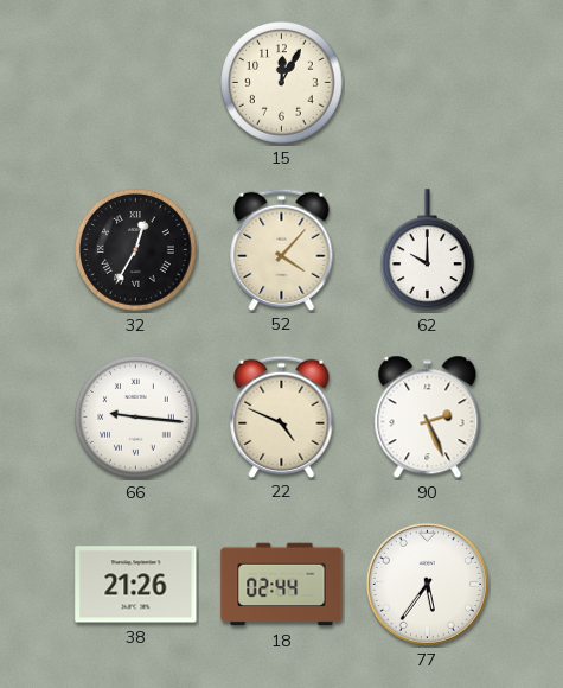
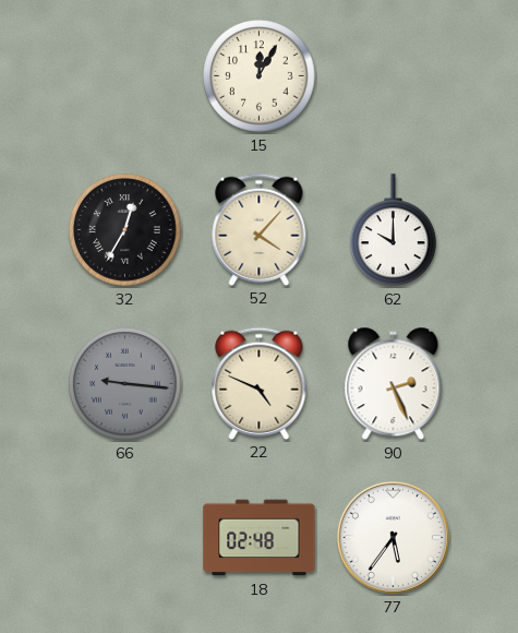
66 dial: white -> grey (125, 384)
38: 21:26 -> none (136, 585)
18: 02:44 -> 02:48 (260, 538)
